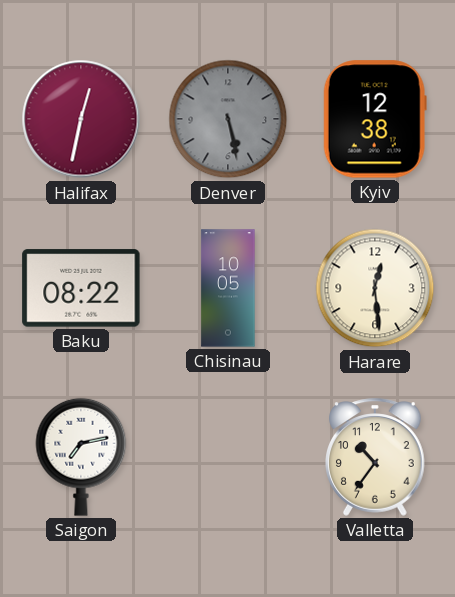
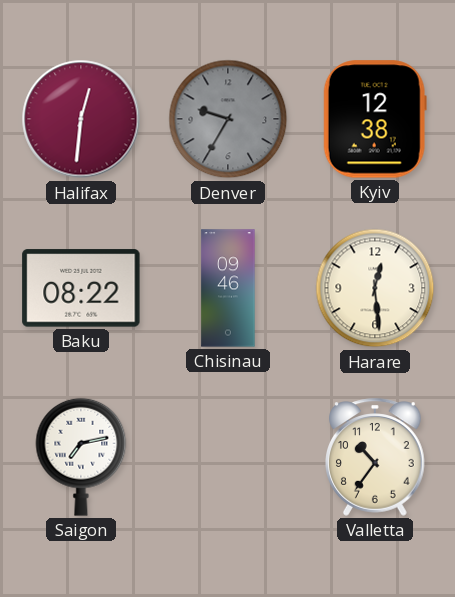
Halifax: 12:32 -> 12:31 (81, 119)
Denver: 5:28 -> 9:35 (228, 119)
Chisinau: 10:05 -> 09:46 (228, 288)
